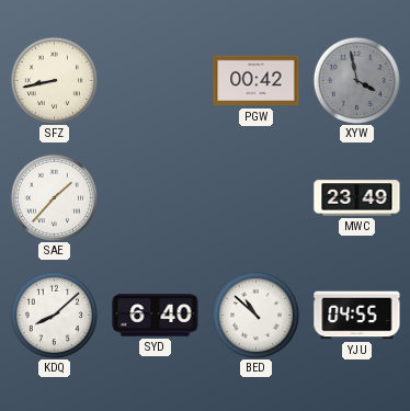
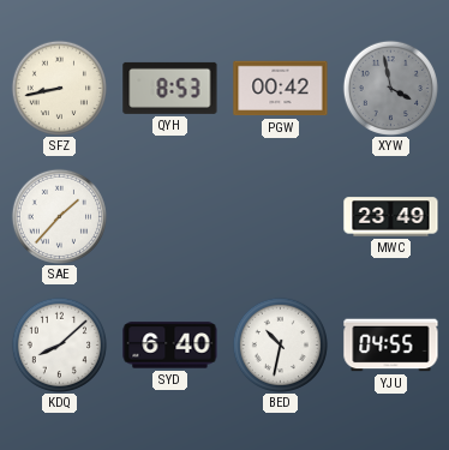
QYH: none -> 8:53 (170, 88)
BED: 10:52 -> 10:32 (280, 344)
